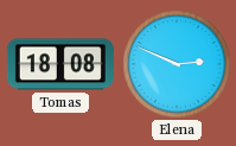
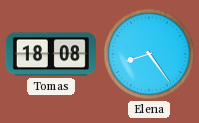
Elena: 2:49 -> 8:24 (149, 54)
